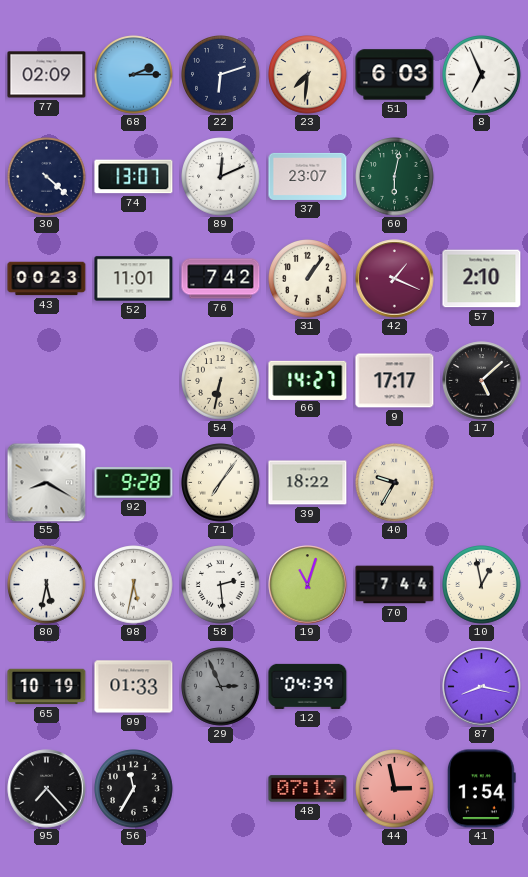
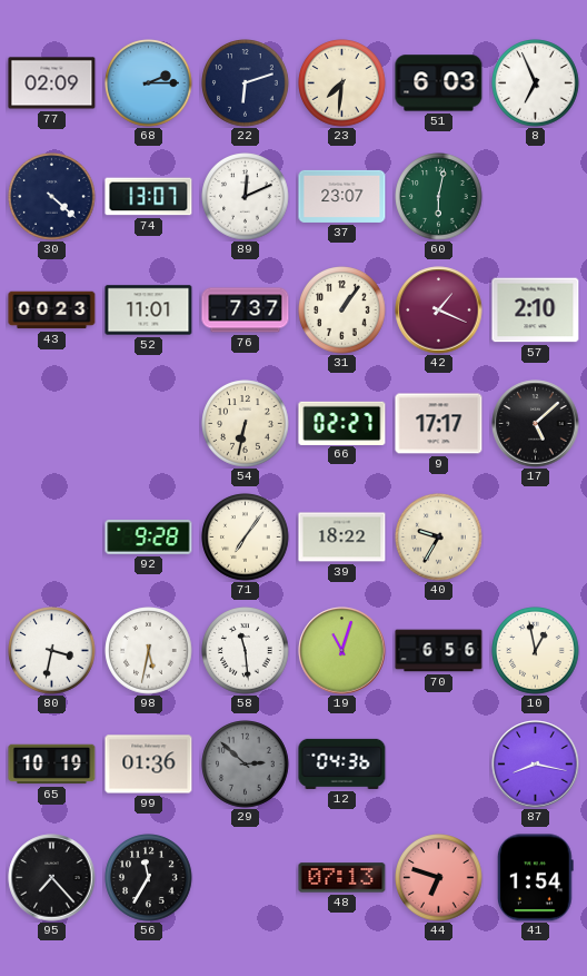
76: 7:42 -> 7:37 (246, 310)
66: 14:27 -> 02:27 (342, 423)
55: 8:20 -> none (46, 482)
80: 5:32 -> 3:32 (52, 651)
58: 2:29 -> 11:29 (246, 651)
70: 7:44 -> 6:56 (439, 651)
99: 01:33 -> 01:36 (149, 765)
29: 2:56 -> 2:52 (246, 765)
12: 04:39 -> 04:36 (342, 763)
44: 2:58 -> 6:48 (439, 878)
